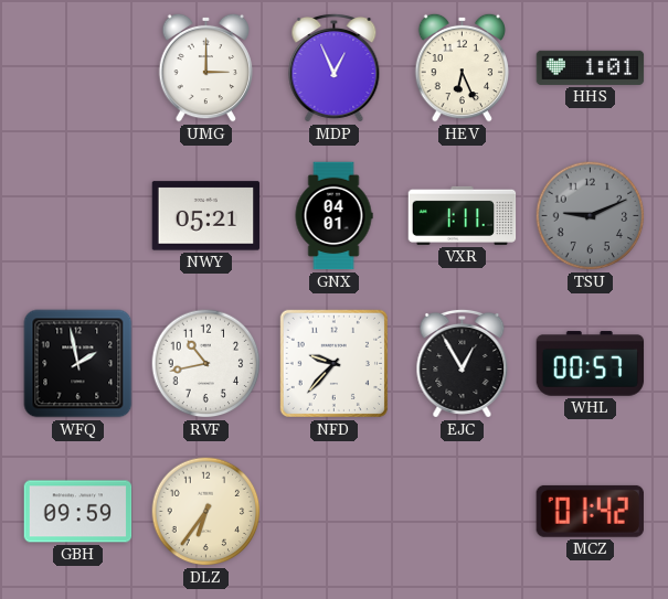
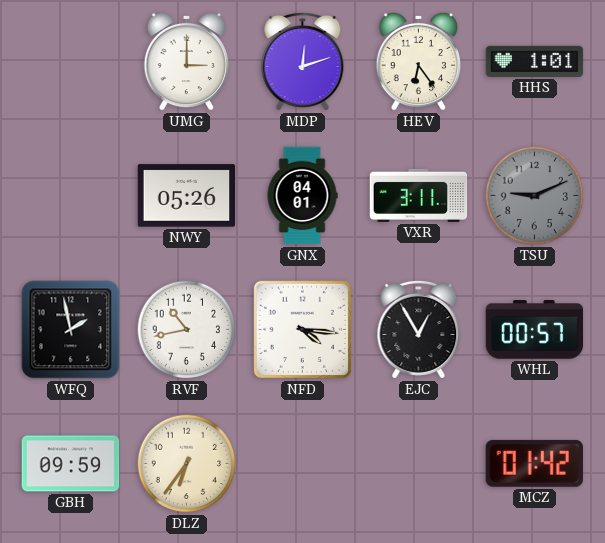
MDP: 12:56 -> 12:12 (303, 61)
HEV: 6:26 -> 6:24 (419, 61)
NWY: 05:21 -> 05:26 (187, 196)
VXR: 1:11 -> 3:11 (419, 195)
NFD: 9:37 -> 4:16 (302, 329)
